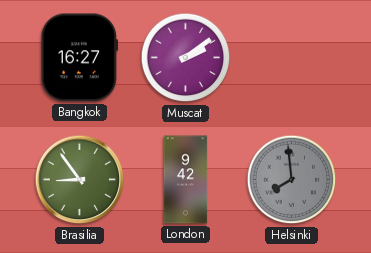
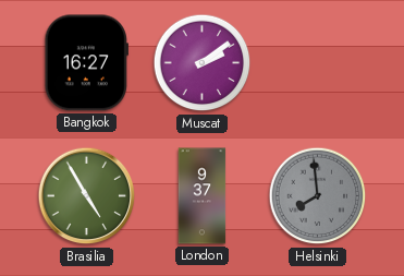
Brasilia: 8:54 -> 4:55 (87, 196)
London: 9:42 -> 9:37 (203, 196)
